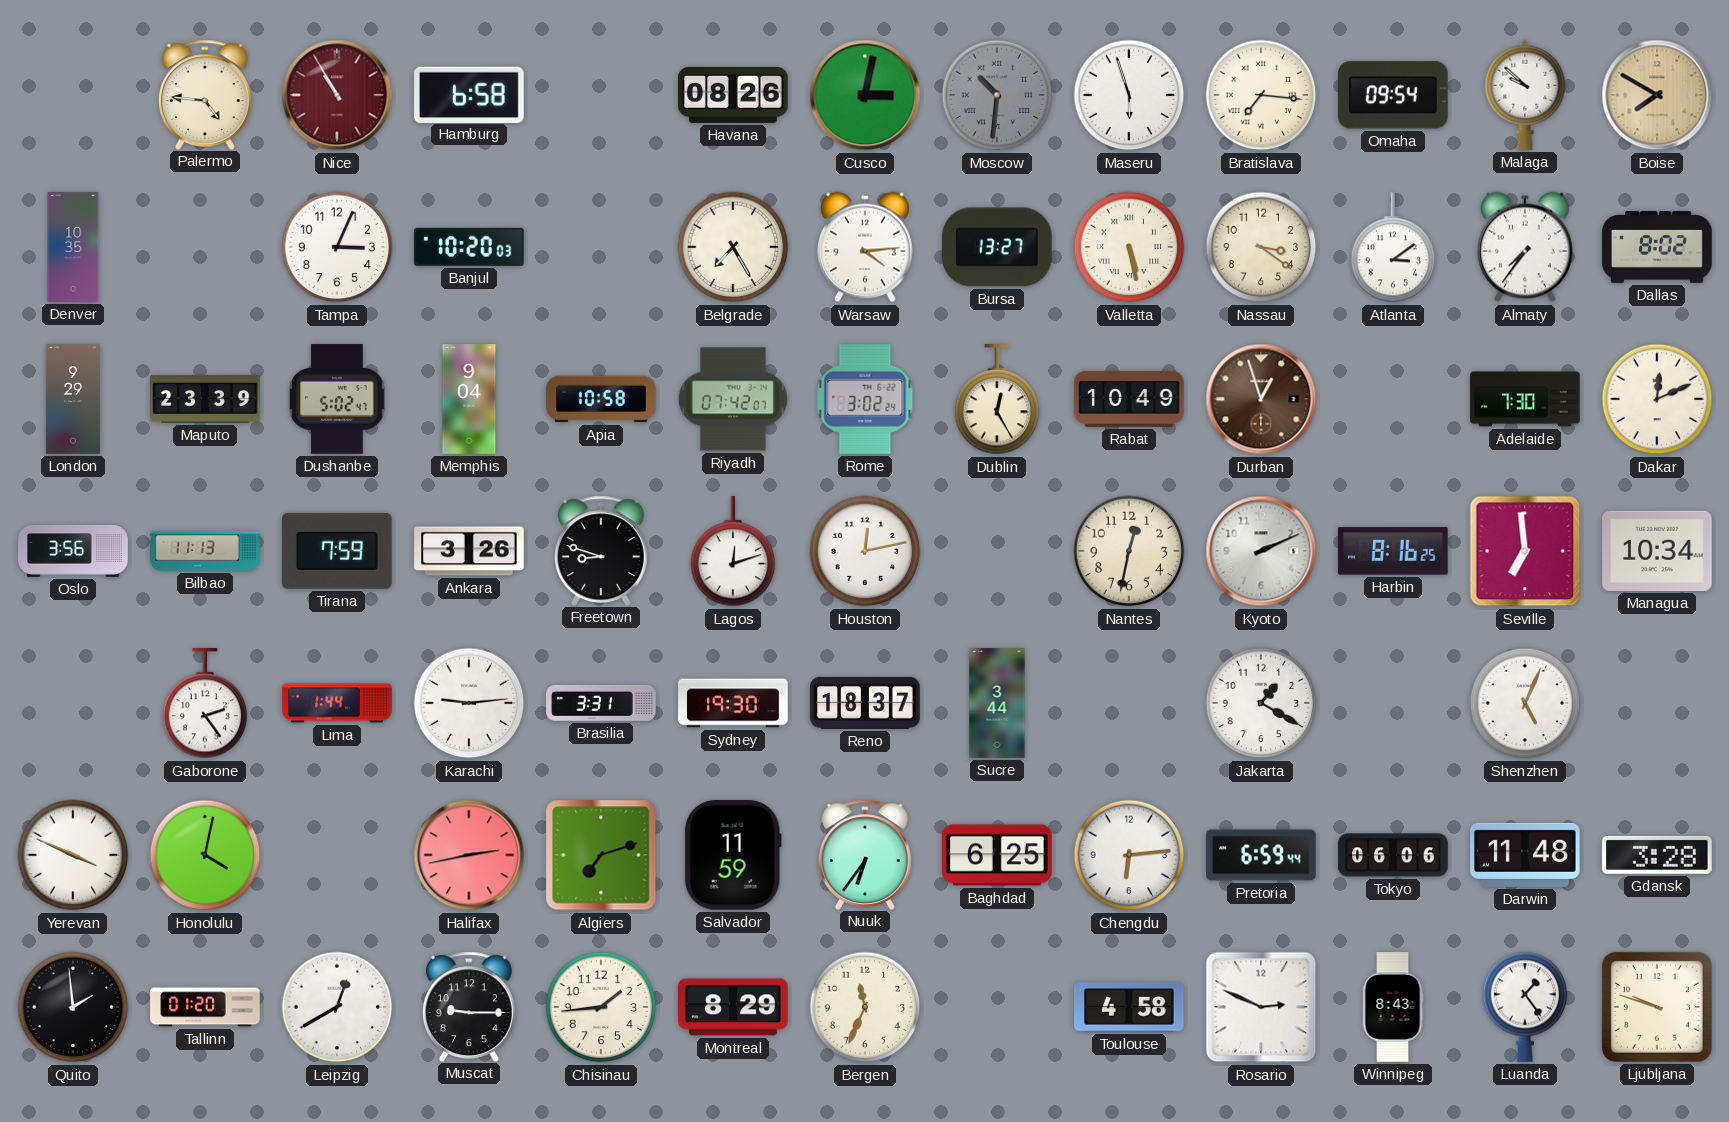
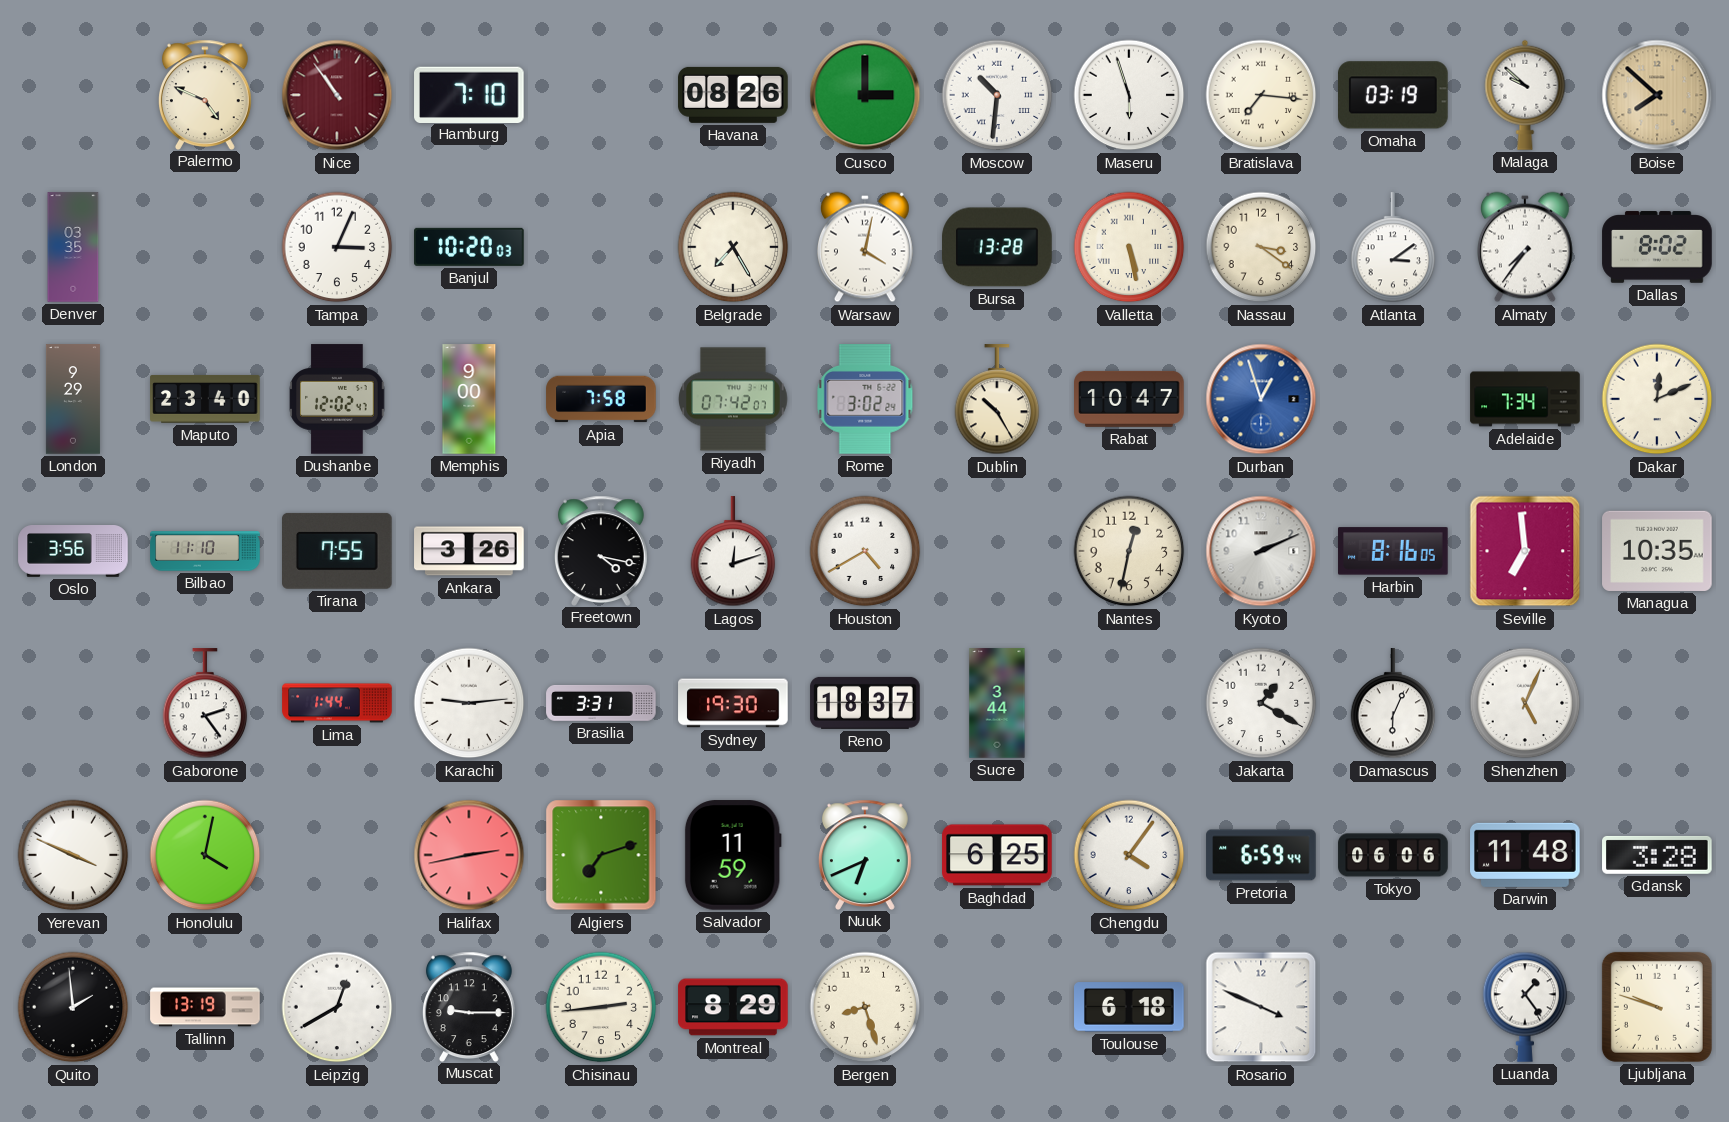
Palermo: 4:46 -> 4:49 (205, 94)
Nice: 10:55 -> 10:54 (337, 95)
Hamburg: 6:58 -> 7:10 (469, 94)
Cusco: 3:02 -> 3:00 (865, 95)
Moscow dial: grey -> white (997, 95)
Omaha: 09:54 -> 03:19 (1394, 95)
Boise: 7:50 -> 7:52 (1657, 95)
Denver: 10:35 -> 03:35 (73, 247)
Warsaw: 4:14 -> 4:02 (866, 247)
Bursa: 13:27 -> 13:28 (997, 247)
Maputo: 23:39 -> 23:40 (205, 399)
Dushanbe: 5:02 -> 12:02 (337, 399)
Memphis: 9:04 -> 9:00 (469, 399)
Apia: 10:58 -> 7:58 (601, 399)
Dublin: 12:25 -> 10:25 (997, 400)
Rabat: 10:49 -> 10:47 (1129, 399)
Durban dial: brown -> blue (1261, 399)
Adelaide: 7:30 -> 7:34 (1525, 399)
Bilbao: 11:13 -> 11:10 (205, 551)
Tirana: 7:59 -> 7:55 (338, 551)
Freetown: 8:48 -> 4:17 (601, 550)
Houston: 12:13 -> 4:40 (865, 551)
Harbin: 8:16:25 -> 8:16:05 (1393, 551)
Managua: 10:34 -> 10:35 (1657, 551)
Damascus: none -> 6:04 (1393, 704)
Nuuk: 6:36 -> 6:41 (865, 854)
Chengdu: 6:14 -> 4:06 (1129, 855)
Tallinn: 01:20 -> 13:19 (205, 1007)
Chisinau: 1:44 -> 2:44 (601, 1007)
Bergen: 11:34 -> 8:27 (865, 1007)
Toulouse: 4:58 -> 6:18 (1129, 1007)
Rosario: 2:49 -> 3:49 (1261, 1007)
Winnipeg: 8:43 -> none (1393, 1007)
